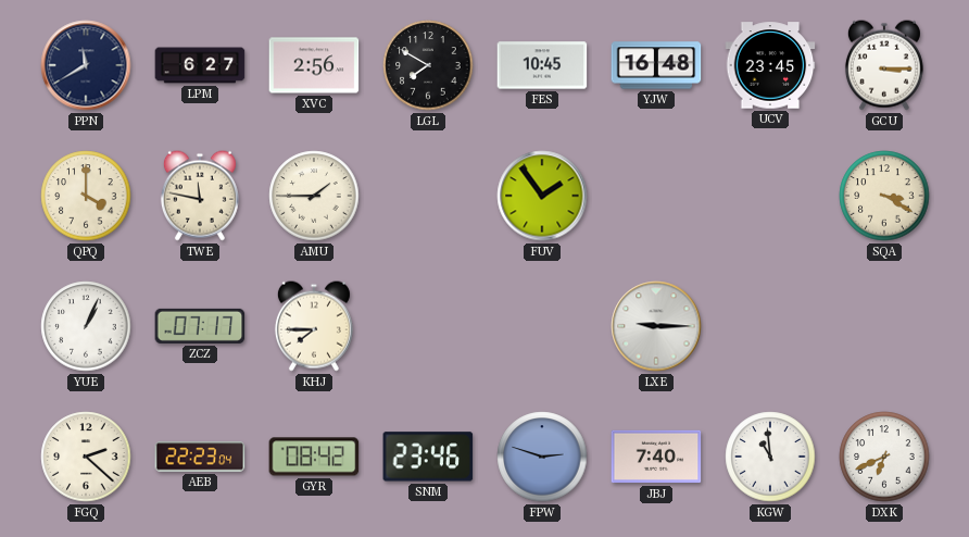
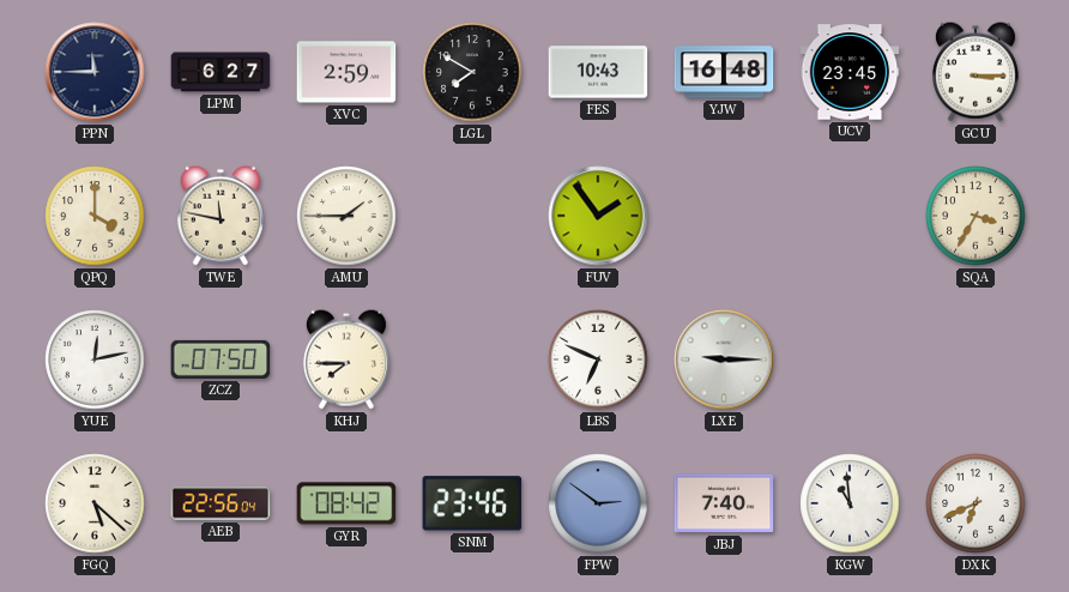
PPN: 11:40 -> 11:45 (95, 72)
XVC: 2:56 -> 2:59 (346, 72)
FES: 10:45 -> 10:43 (598, 72)
SQA: 3:20 -> 3:35 (976, 216)
YUE: 1:04 -> 12:13 (95, 360)
ZCZ: 07:17 -> 07:50 (221, 360)
LBS: none -> 6:49 (598, 360)
FGQ: 2:22 -> 5:22 (95, 503)
AEB: 22:23 -> 22:56 (221, 503)
FPW: 2:48 -> 2:51 (598, 503)
